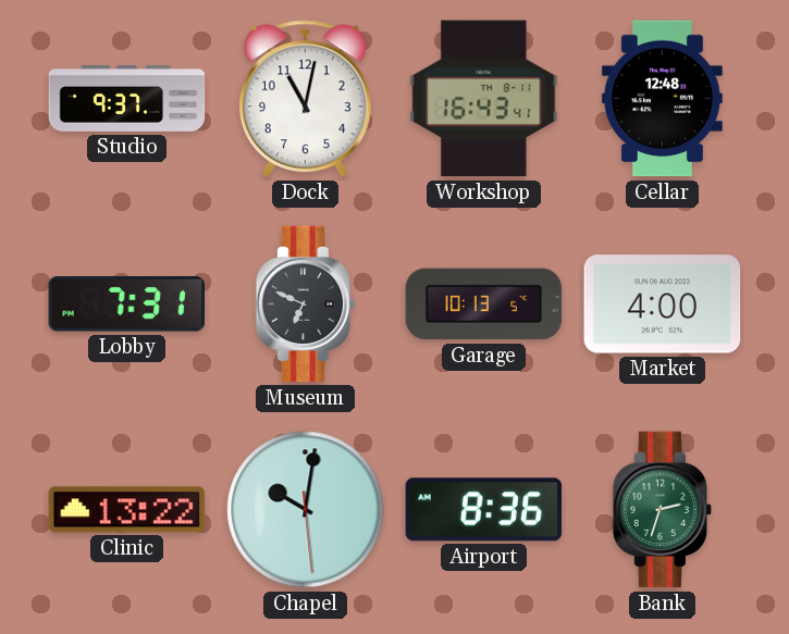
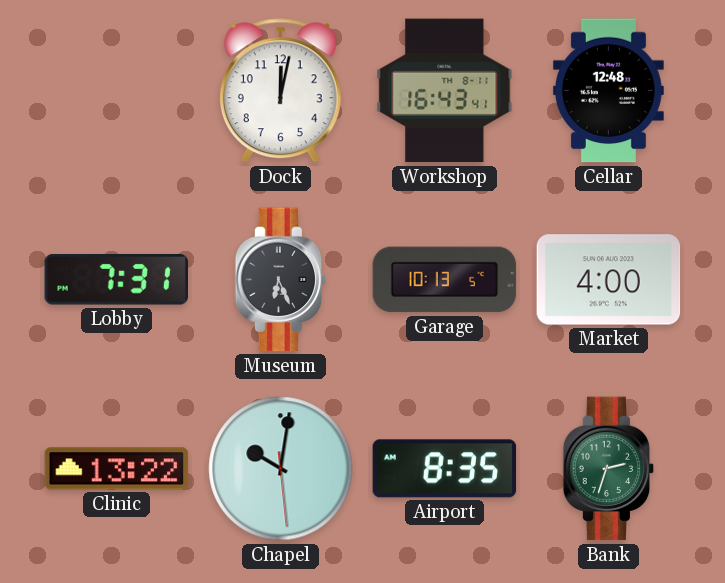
Studio: 9:37 -> none (127, 98)
Dock: 11:02 -> 12:02 (280, 91)
Museum: 6:49 -> 6:26 (281, 280)
Airport: 8:36 -> 8:35 (445, 469)
